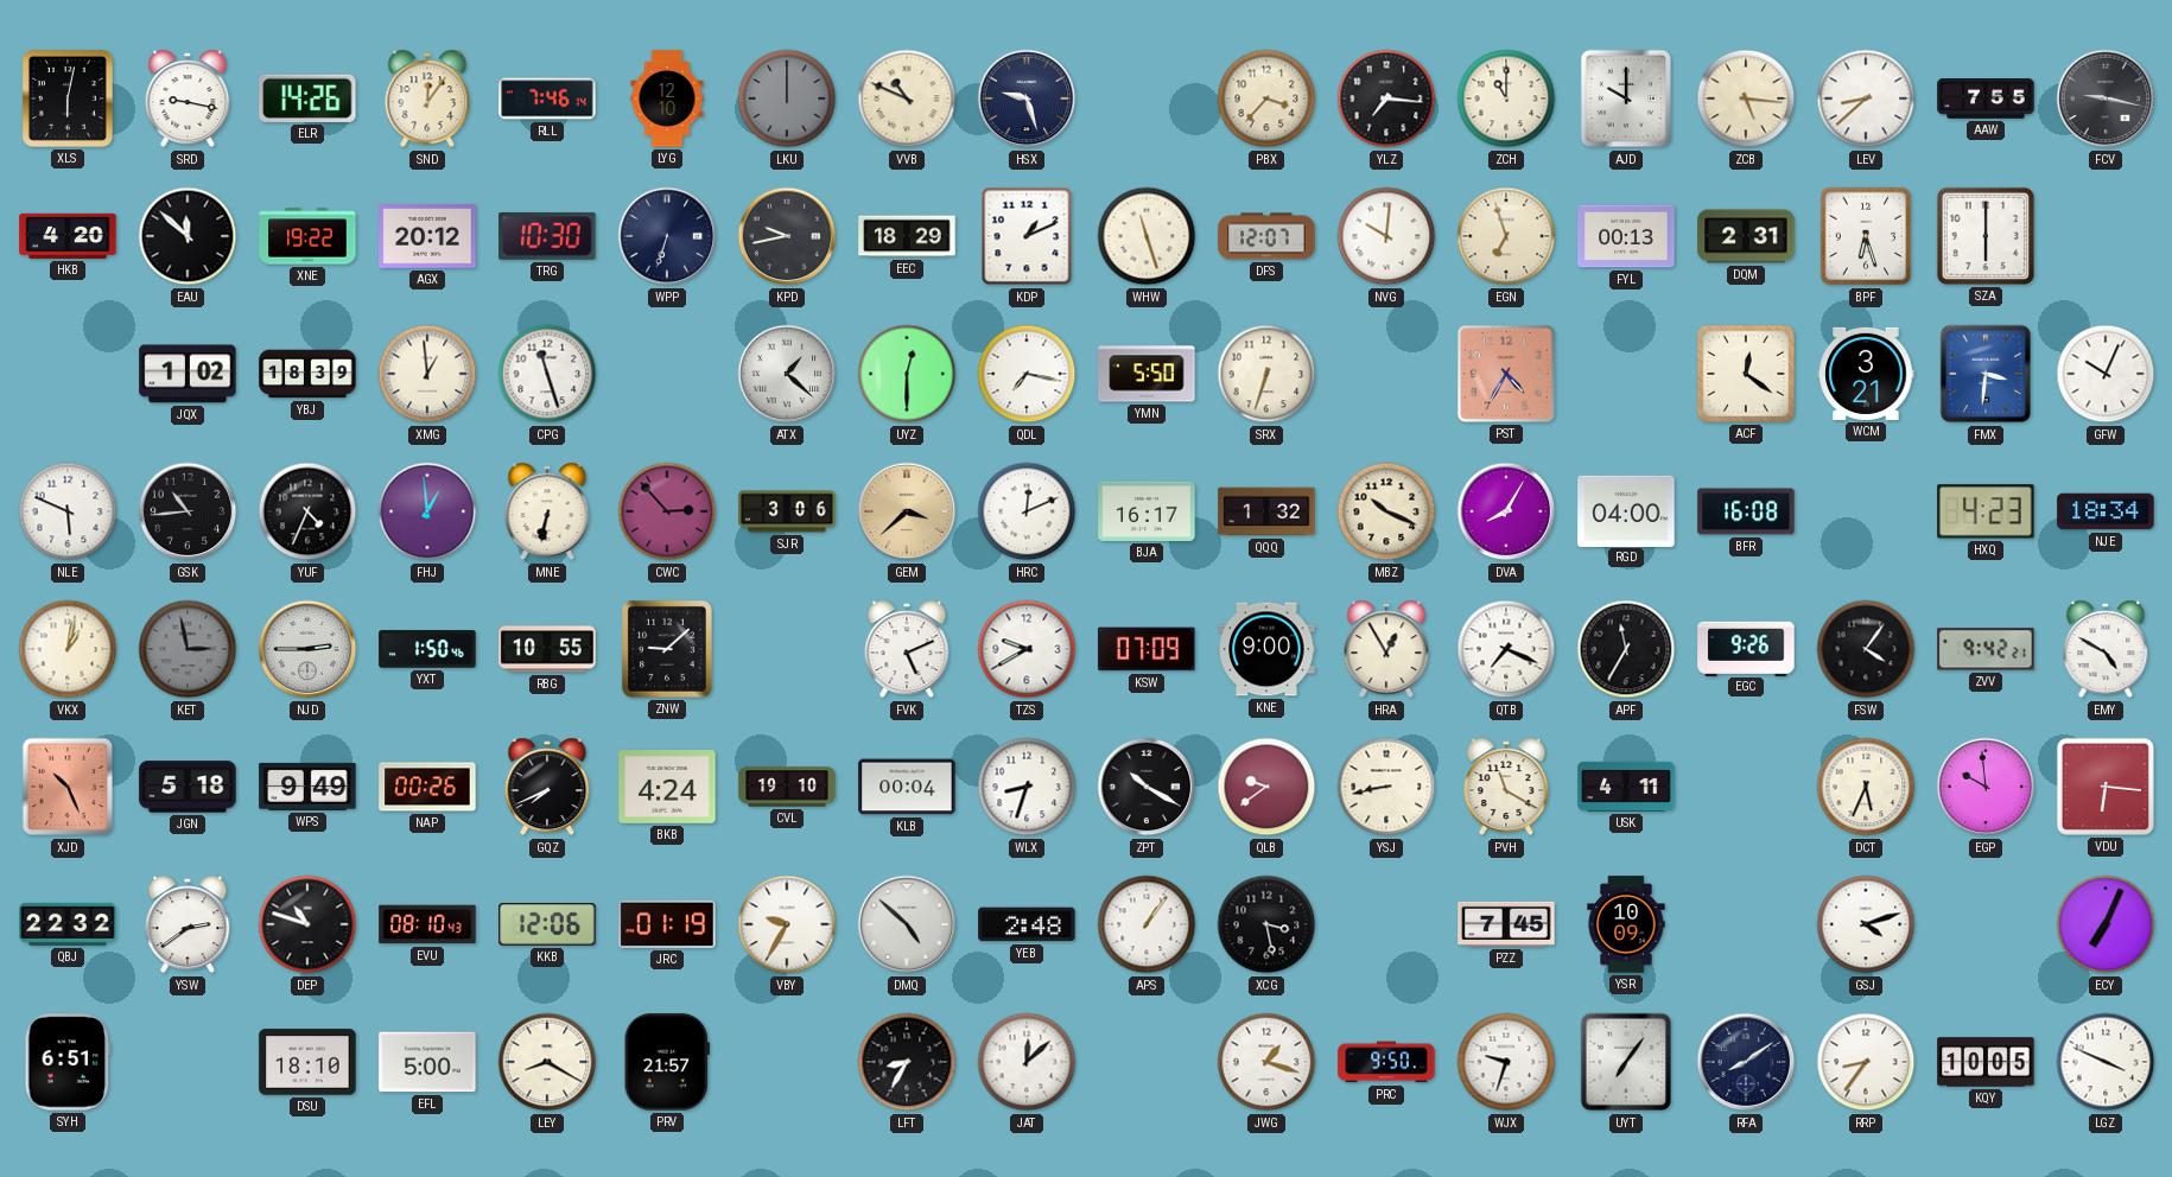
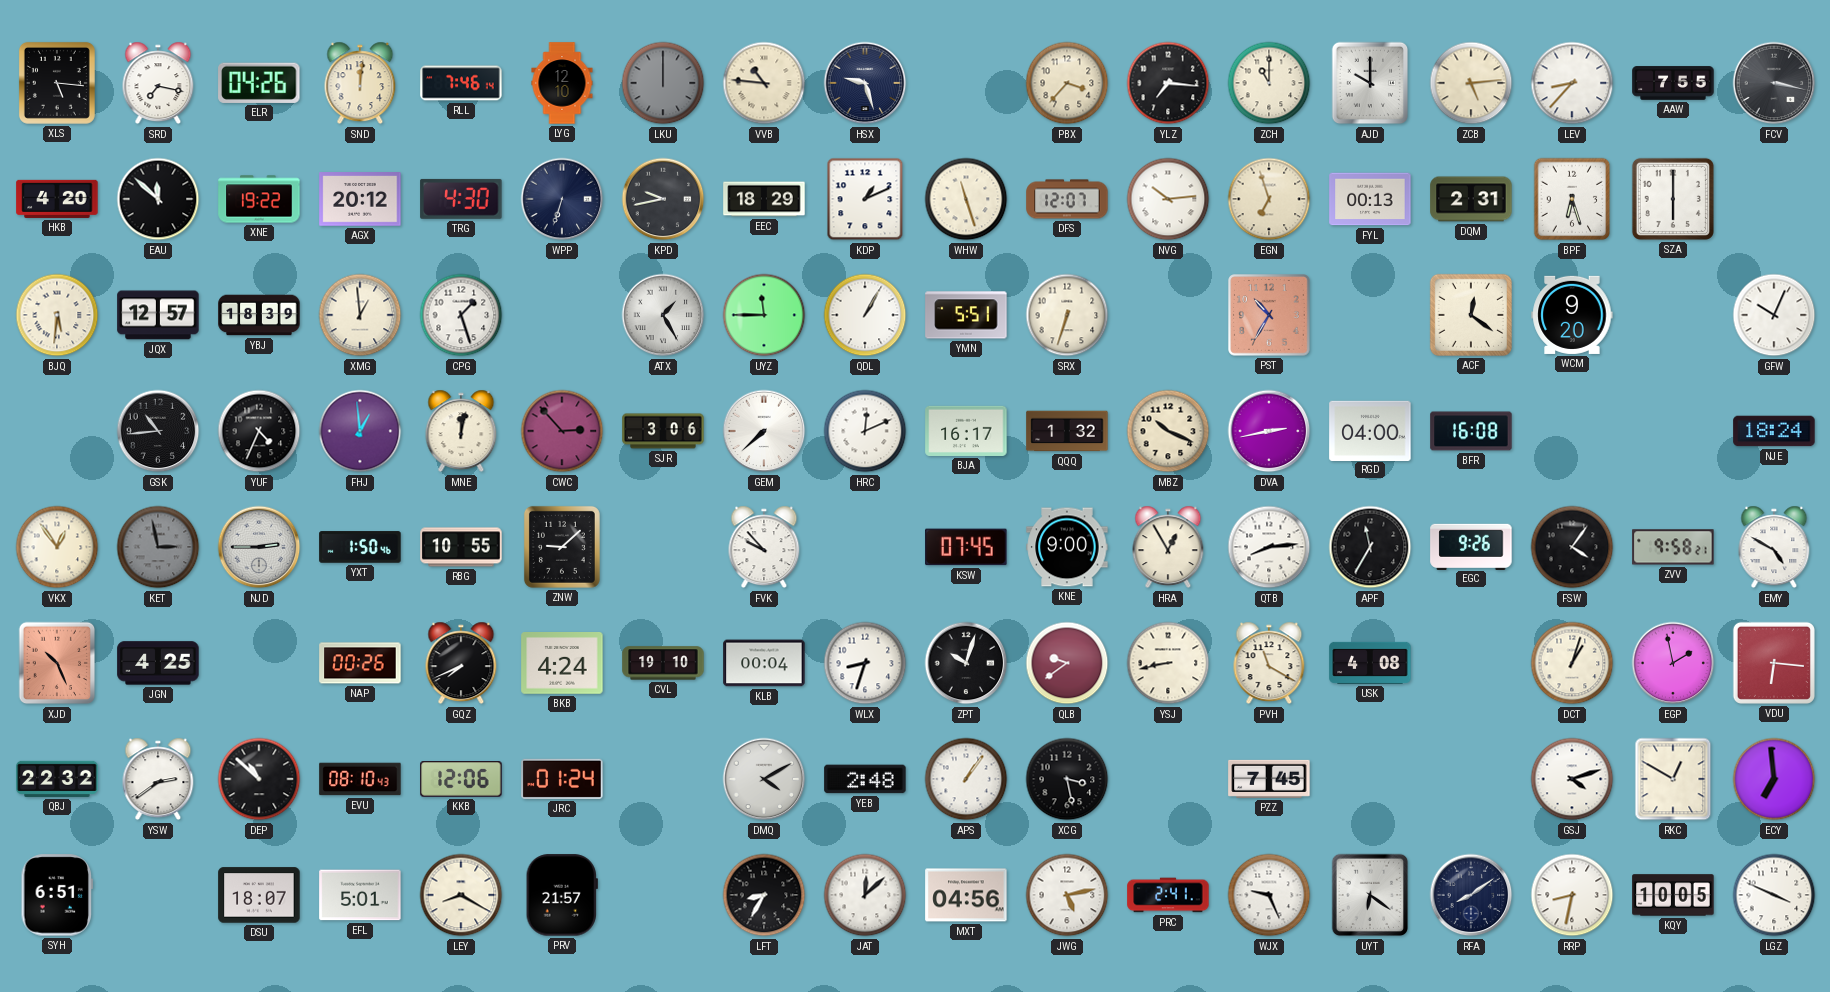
XLS: 6:02 -> 5:16 (57, 83)
SRD: 9:17 -> 7:17 (158, 83)
ELR: 14:26 -> 04:26 (259, 83)
SND: 12:06 -> 12:01 (360, 83)
VVB: 10:49 -> 10:46 (764, 83)
ZCB: 5:16 -> 5:14 (1471, 83)
LEV: 8:38 -> 8:37 (1572, 83)
FCV: 9:17 -> 3:17 (1774, 83)
TRG: 10:30 -> 4:30 (461, 199)
NVG: 10:01 -> 10:14 (1168, 199)
BJQ: none -> 5:31 (57, 315)
JQX: 1:02 -> 12:57 (158, 315)
CPG: 11:27 -> 1:27 (461, 315)
ATX: 1:22 -> 1:25 (663, 315)
UYZ: 12:30 -> 11:45 (764, 315)
QDL: 7:17 -> 1:05 (865, 315)
YMN: 5:50 -> 5:51 (966, 315)
PST: 4:35 -> 10:35 (1269, 315)
WCM: 3:21 -> 9:20 (1572, 315)
FMX: 3:31 -> none (1986, 374)
NLE: 5:49 -> none (68, 511)
MNE: 6:32 -> 12:02 (461, 431)
GEM: 3:38 -> 7:38 (764, 431)
GEM dial: champagne -> white (764, 431)
DVA: 8:05 -> 2:43 (1269, 431)
HXQ: 4:23 -> none (1986, 511)
NJE: 18:34 -> 18:24 (1774, 431)
VKX: 1:02 -> 12:54 (57, 547)
FVK: 5:11 -> 9:53 (764, 547)
TZS: 9:40 -> none (1027, 649)
KSW: 07:09 -> 07:45 (966, 547)
QTB: 7:19 -> 8:14 (1269, 547)
ZVV: 9:42 -> 9:58 (1673, 547)
JGN: 5:18 -> 4:25 (158, 663)
WPS: 9:49 -> none (307, 787)
ZPT: 10:20 -> 10:03 (966, 663)
USK: 4:11 -> 4:08 (1370, 663)
DCT: 5:34 -> 1:03 (1572, 663)
EGP: 9:59 -> 1:58 (1673, 663)
DEP: 10:48 -> 10:52 (259, 779)
JRC: 01:19 -> 01:24 (562, 779)
VBY: 9:35 -> none (787, 924)
DMQ: 4:52 -> 4:10 (764, 779)
YSR: 10:09 -> none (1626, 924)
RKC: none -> 12:50 (1673, 779)
ECY: 7:04 -> 6:59 (1774, 779)
DSU: 18:10 -> 18:07 (259, 895)
EFL: 5:00 -> 5:01 (360, 895)
MXT: none -> 04:56 (966, 895)
JWG: 1:18 -> 5:13 (1067, 895)
PRC: 9:50 -> 2:41 (1168, 895)
WJX: 9:33 -> 9:26 (1269, 895)
UYT: 7:06 -> 6:21 (1370, 895)
RRP: 8:36 -> 8:32 (1572, 895)
